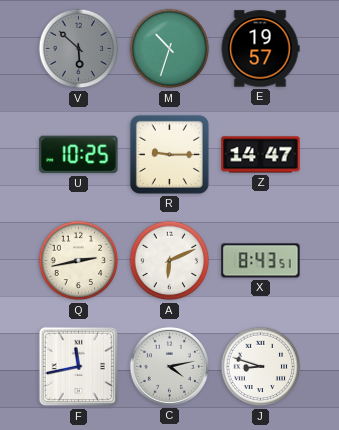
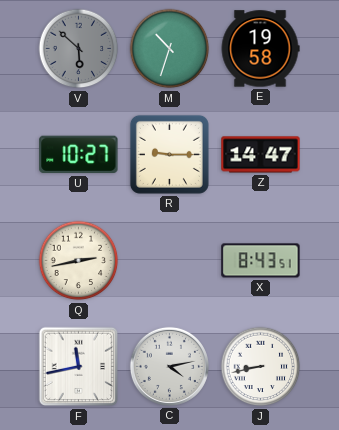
E: 19:57 -> 19:58 (260, 49)
U: 10:25 -> 10:27 (79, 155)
A: 6:11 -> none (170, 261)
J: 8:48 -> 8:43 (261, 367)
